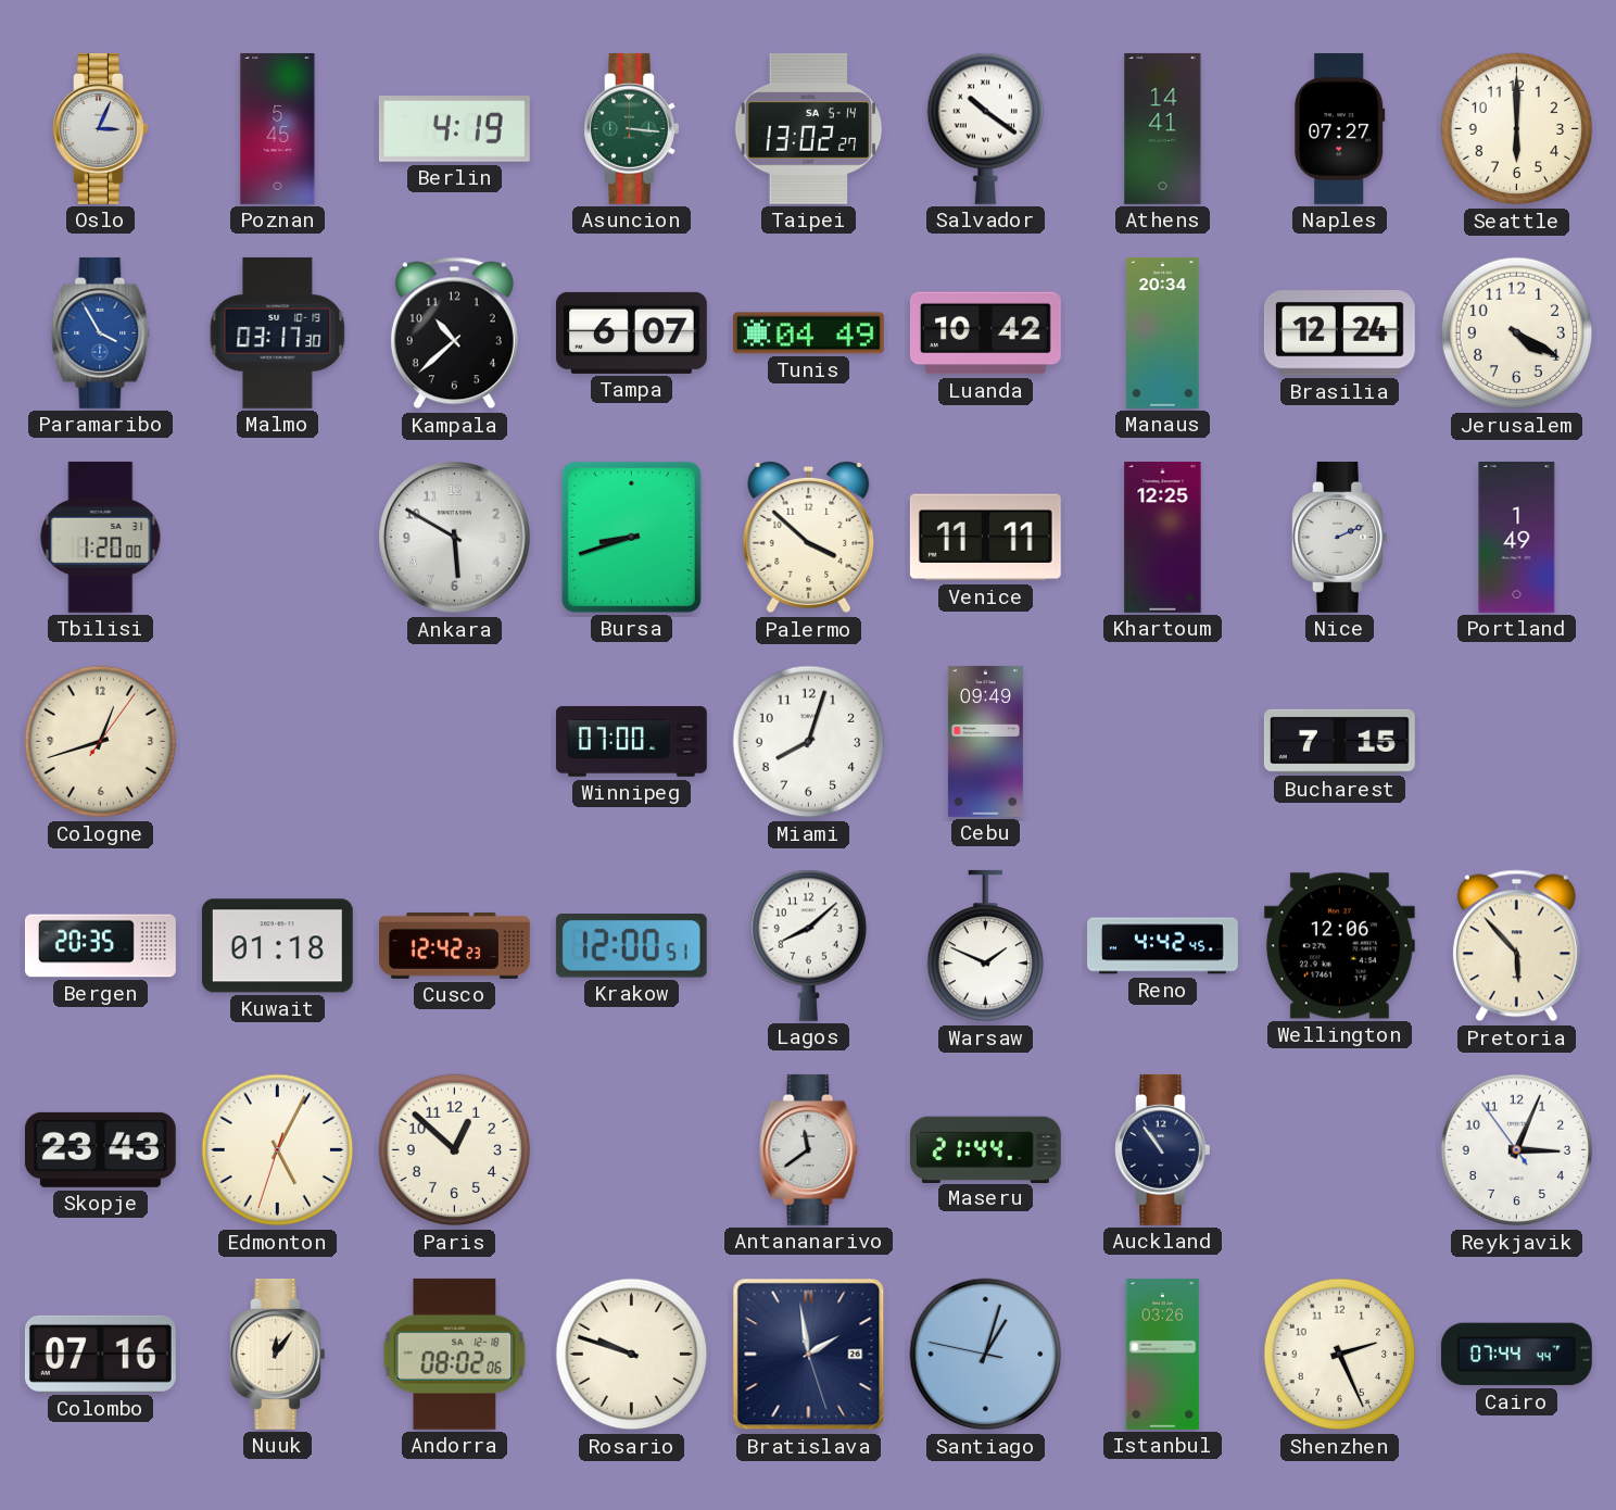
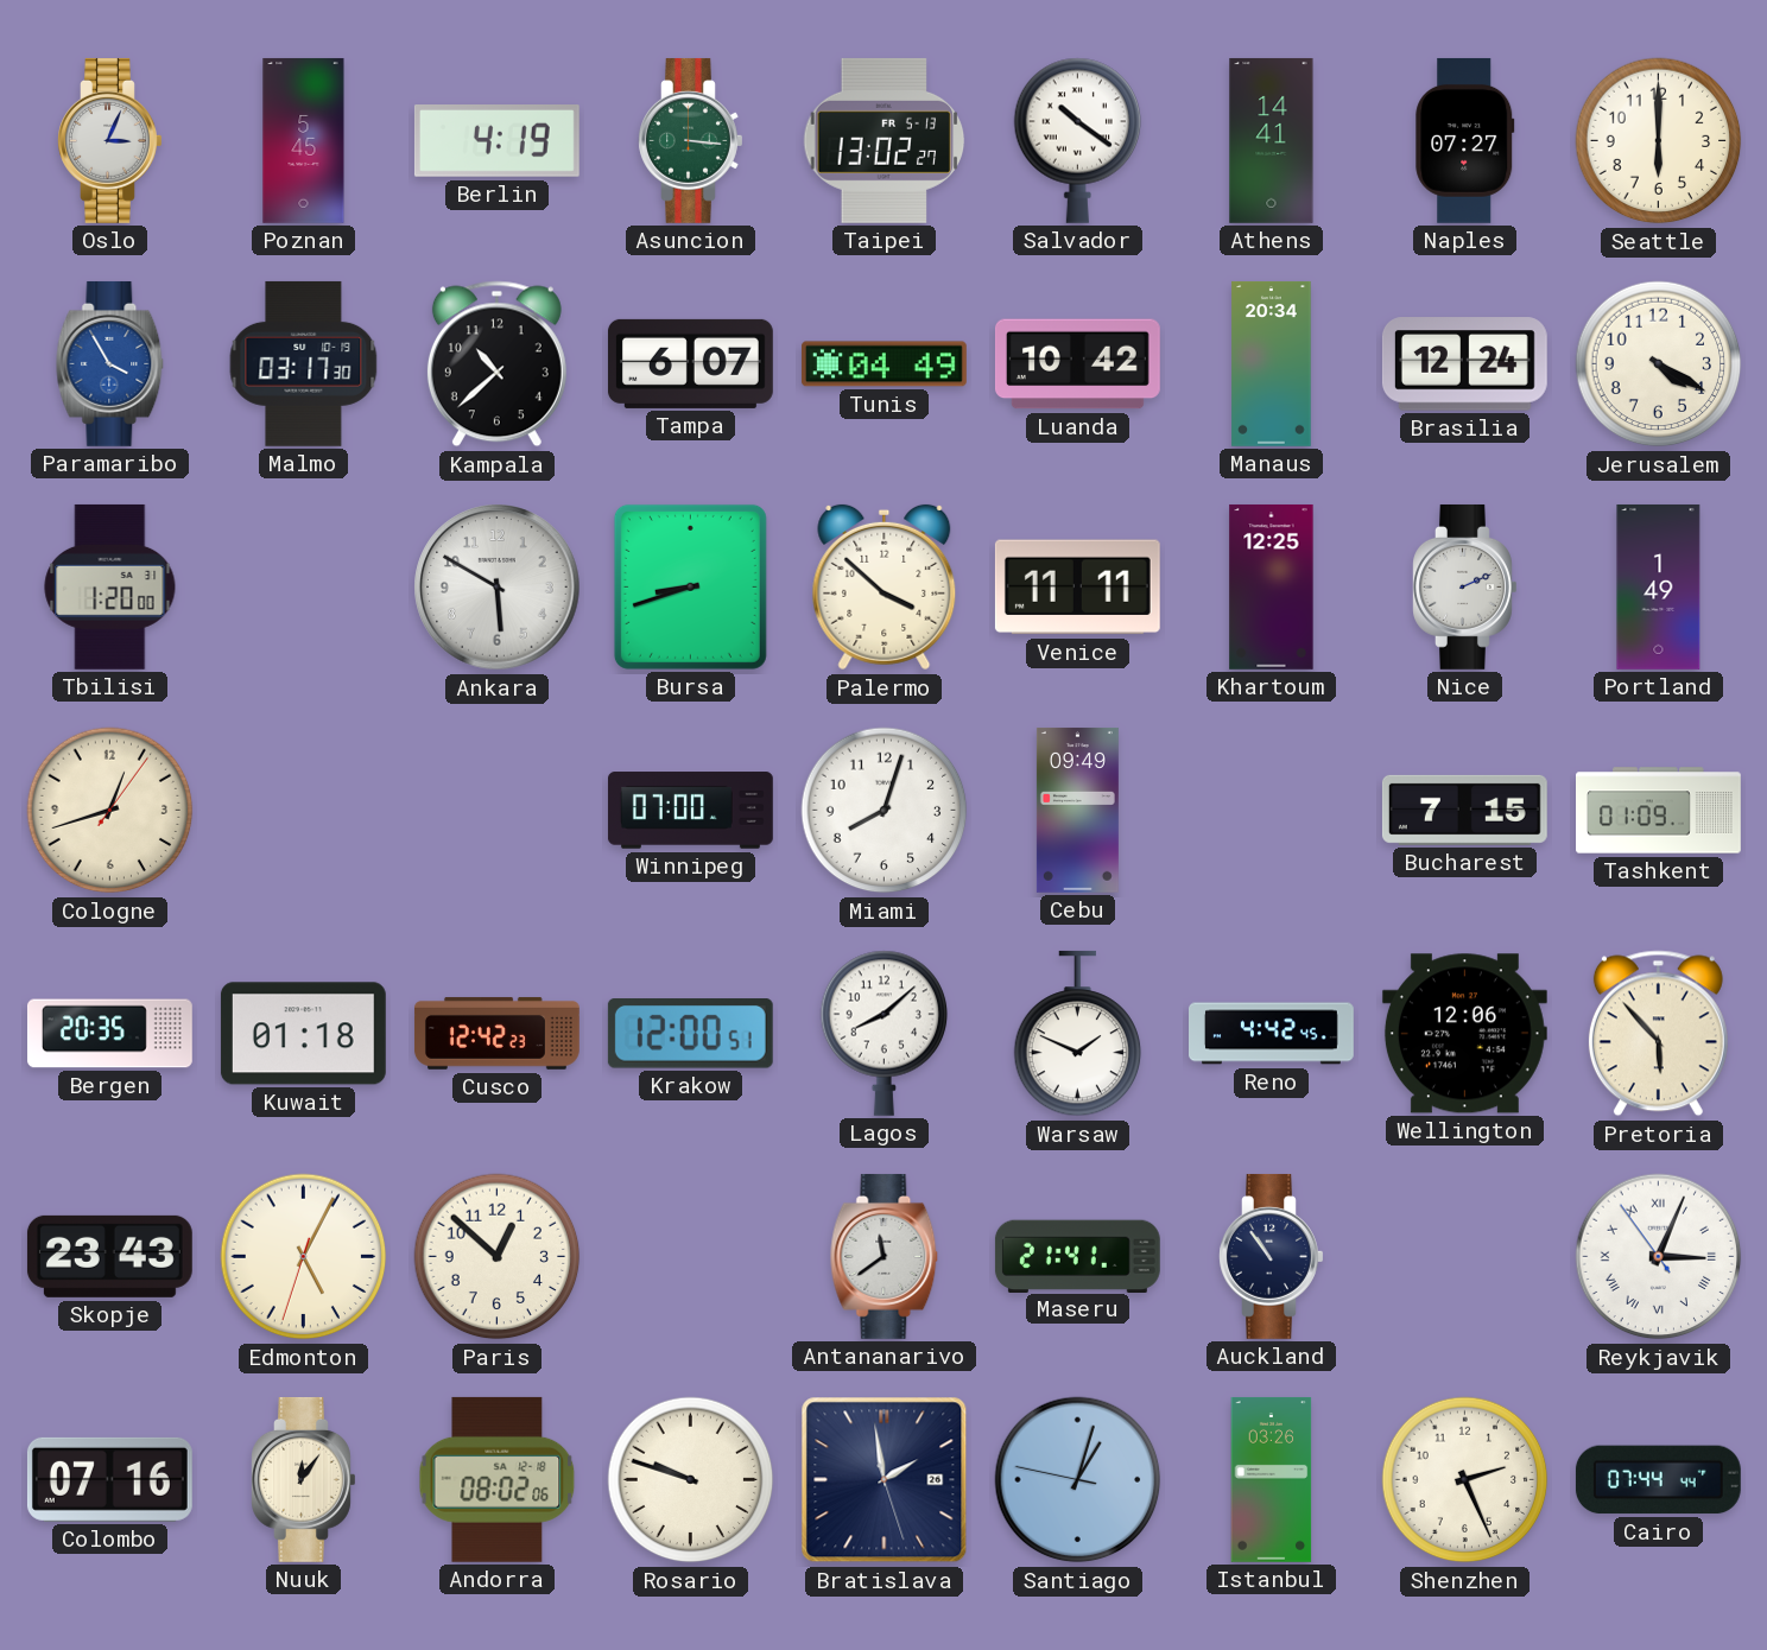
Taipei date: SA 5-14 -> FR 5-13 (885, 140)
Tashkent: none -> 01:09 (1659, 811)
Maseru: 21:44 -> 21:41 (1077, 1256)
Reykjavik numerals: Arabic -> Roman (1659, 1257)
